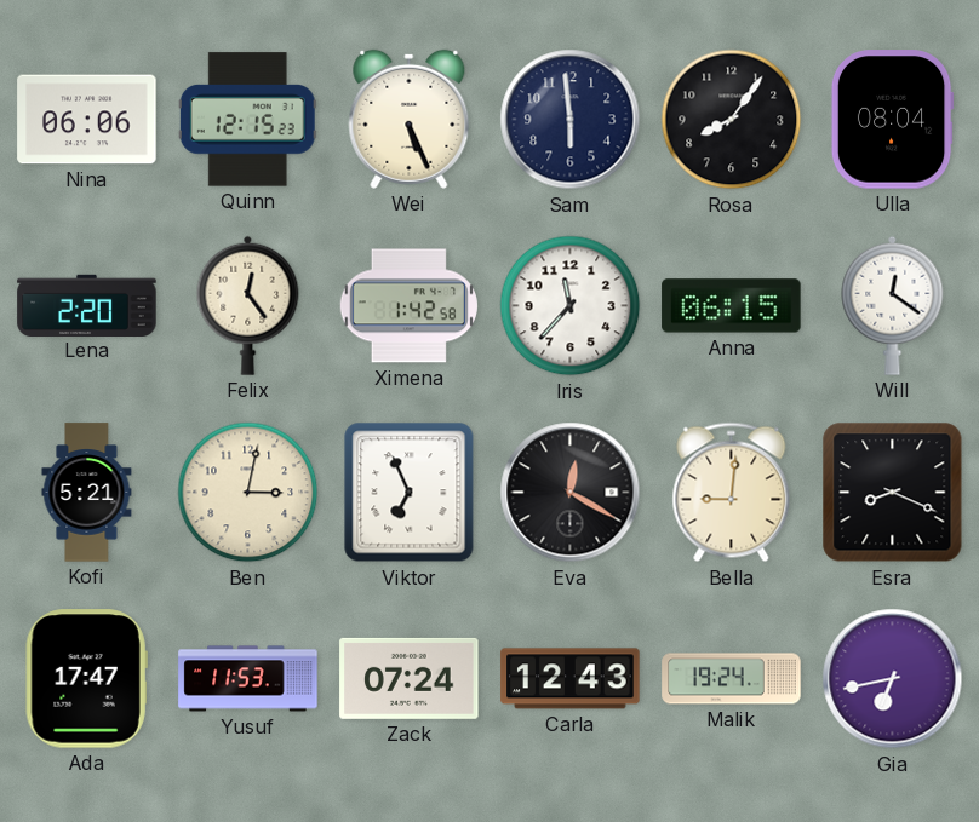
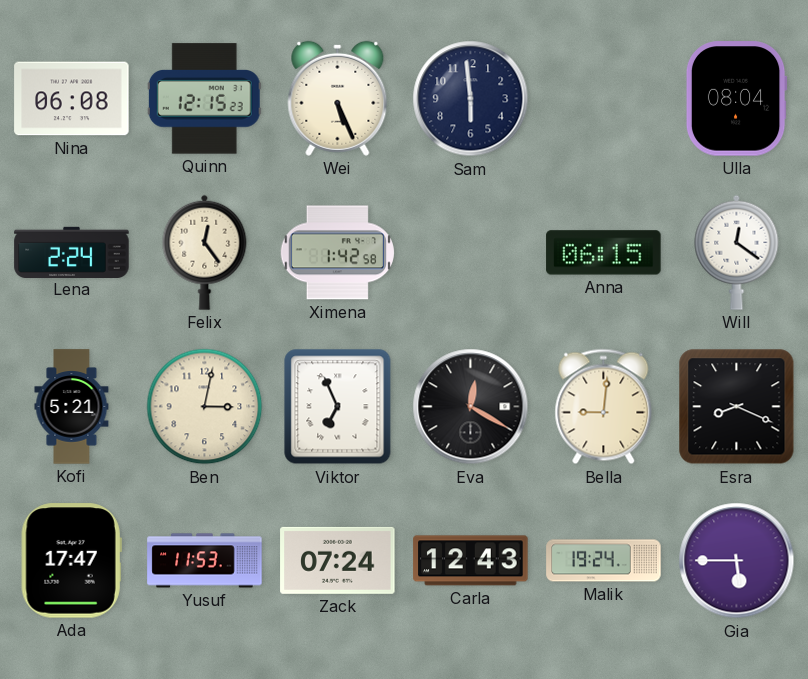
Nina: 06:06 -> 06:08 (72, 99)
Rosa: 8:06 -> none (732, 120)
Lena: 2:20 -> 2:24 (72, 252)
Iris: 11:37 -> none (571, 306)
Gia: 6:43 -> 5:45 (737, 561)
